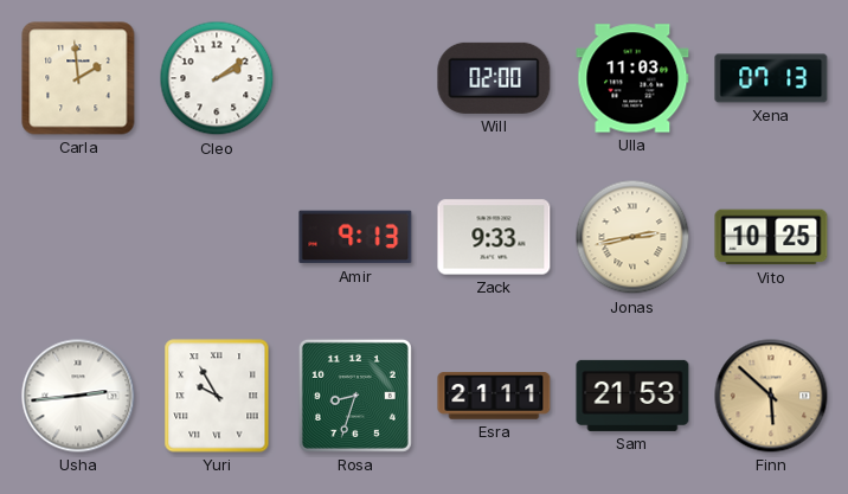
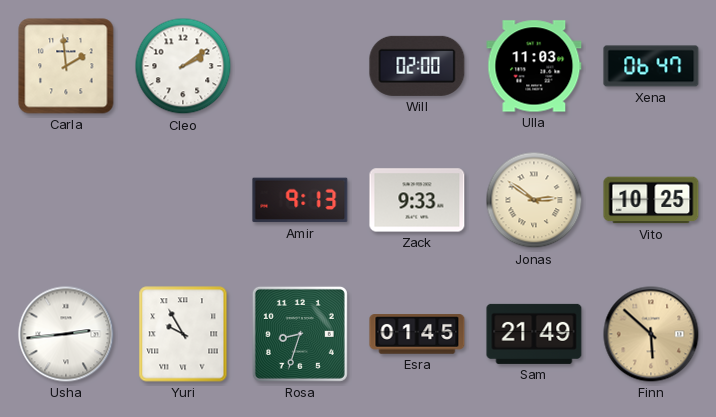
Xena: 07:13 -> 06:47 (651, 66)
Jonas: 2:43 -> 2:51 (534, 200)
Esra: 21:11 -> 01:45 (417, 334)
Sam: 21:53 -> 21:49 (534, 334)
